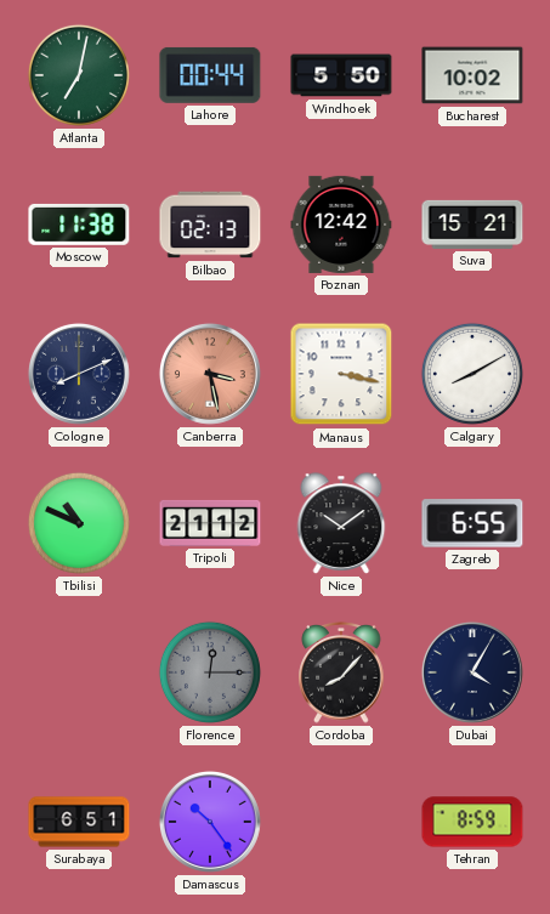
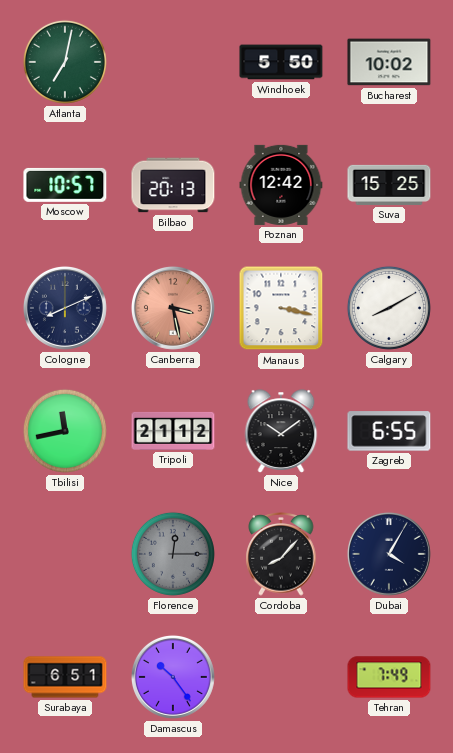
Lahore: 00:44 -> none (210, 75)
Moscow: 11:38 -> 10:57 (65, 185)
Bilbao: 02:13 -> 20:13 (173, 185)
Suva: 15:21 -> 15:25 (389, 185)
Tbilisi: 10:49 -> 11:43 (65, 431)
Tehran: 8:59 -> 7:49 (389, 677)
